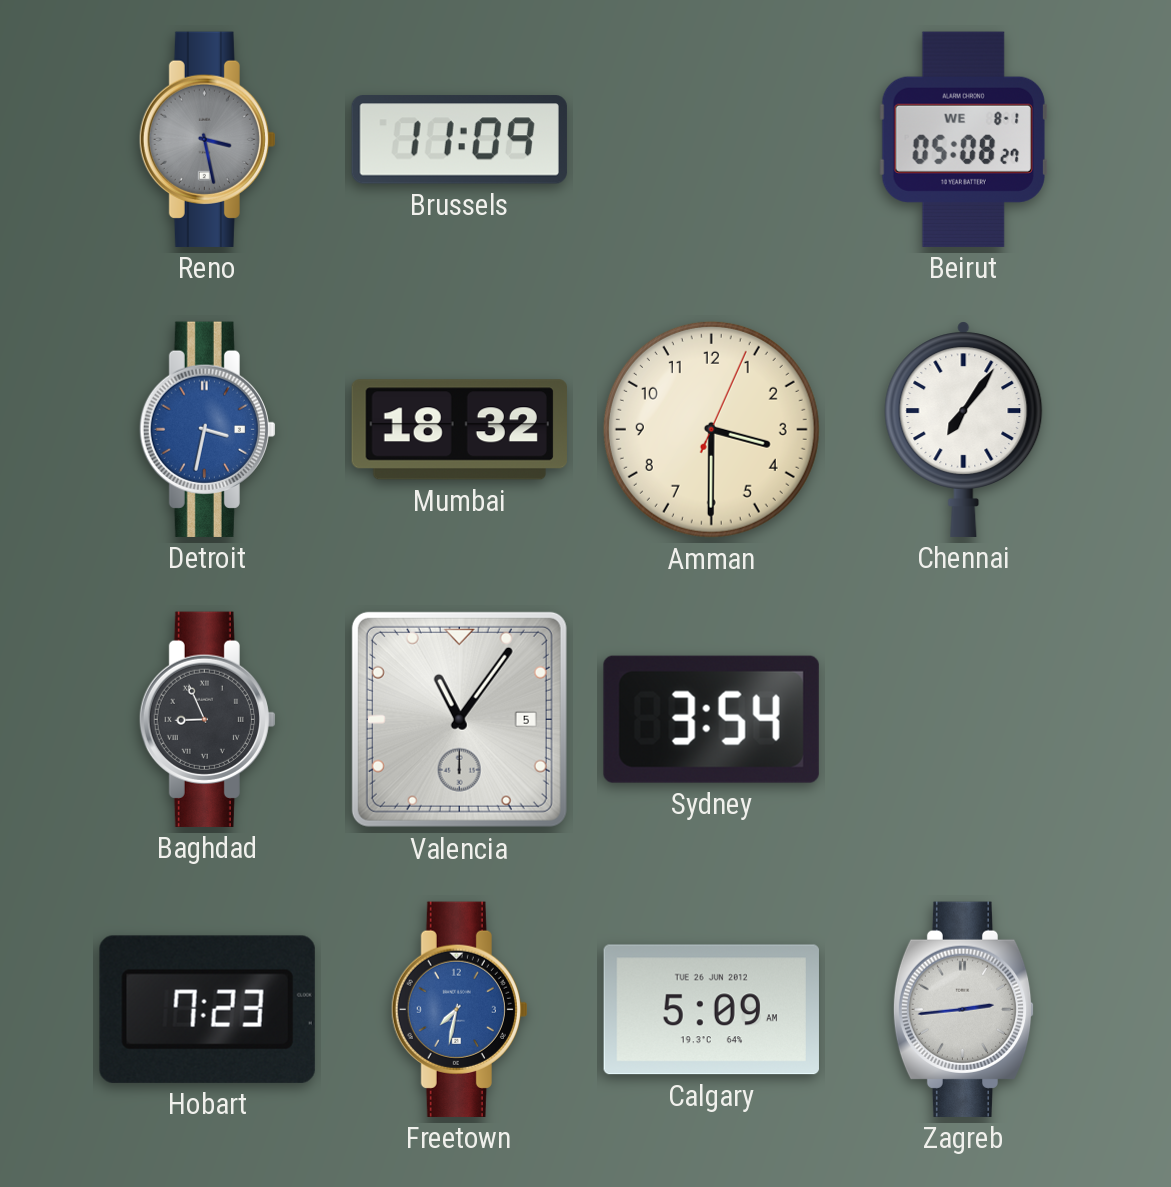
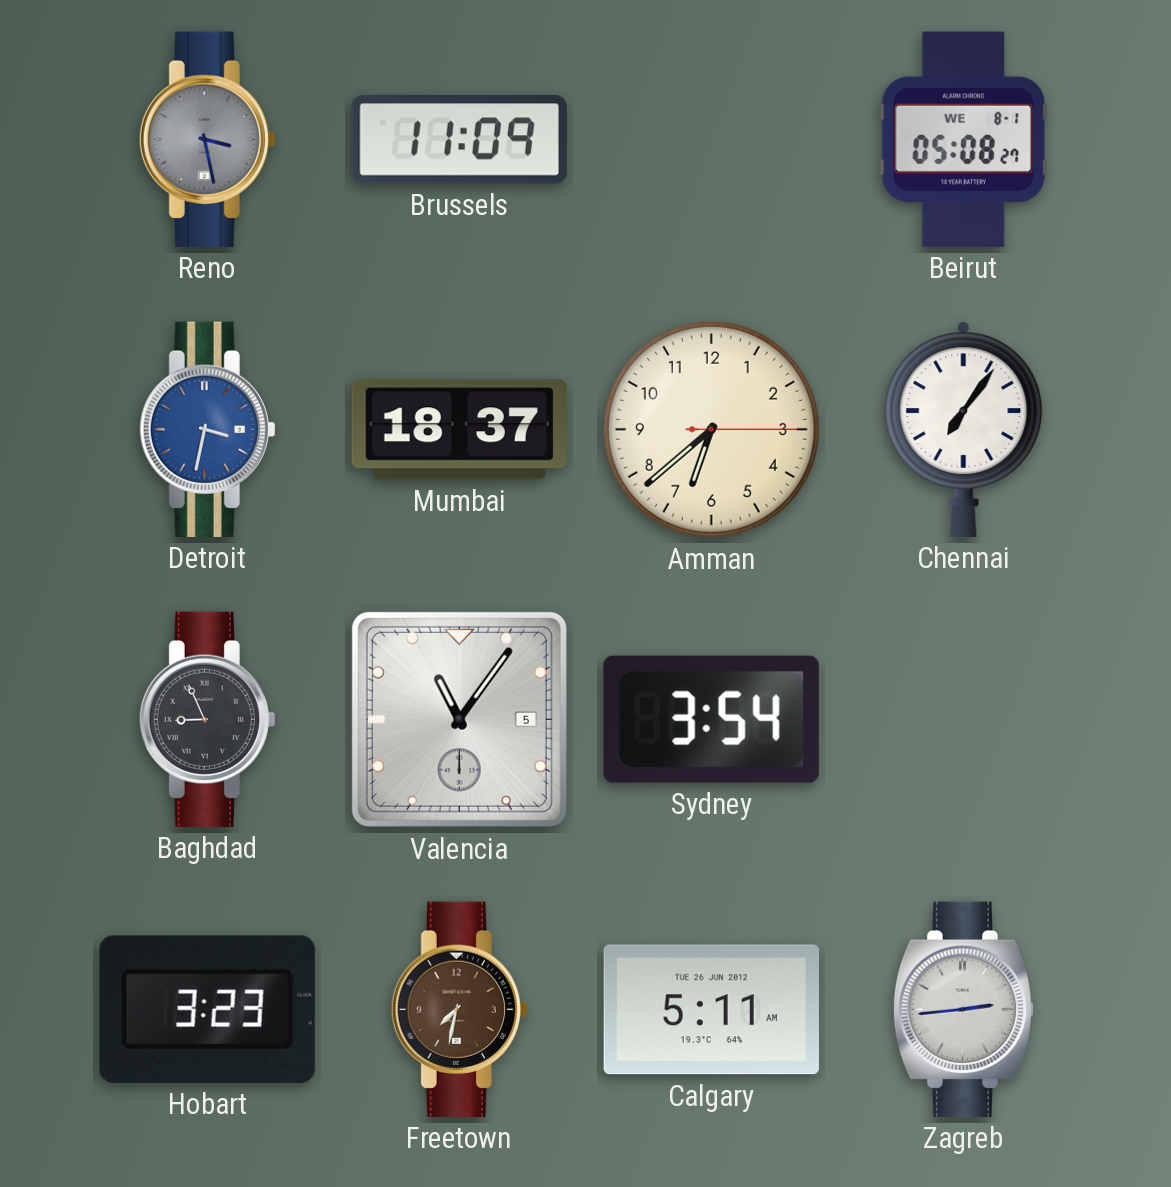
Mumbai: 18:32 -> 18:37 (459, 430)
Amman: 3:30 -> 6:38 (711, 429)
Hobart: 7:23 -> 3:23 (207, 1009)
Freetown dial: blue -> brown (459, 1009)
Calgary: 5:09 -> 5:11 (711, 1010)
